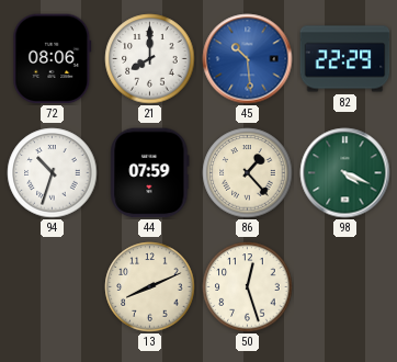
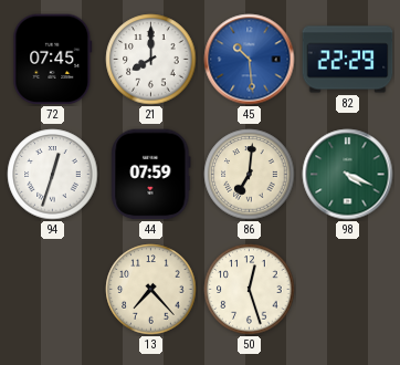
72: 08:06 -> 07:45 (53, 60)
94: 10:33 -> 12:33 (53, 175)
86: 1:23 -> 7:01 (250, 175)
13: 8:11 -> 7:23 (151, 290)
